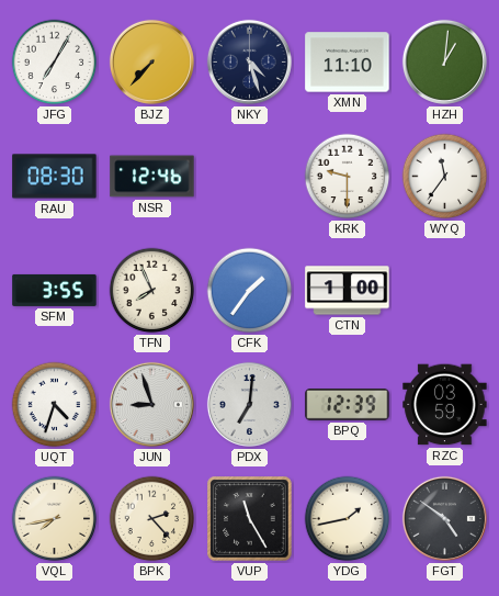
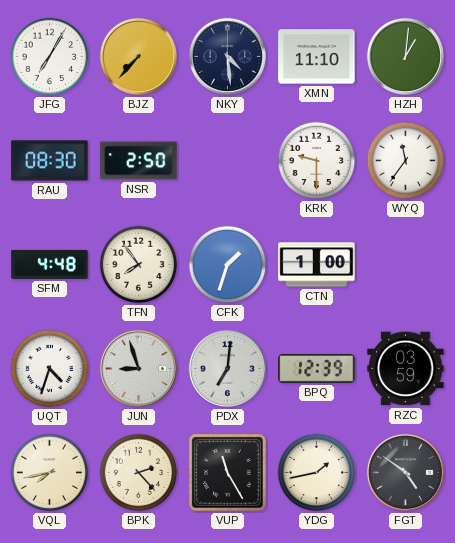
NKY: 4:27 -> 4:29 (227, 56)
NSR: 12:46 -> 2:50 (139, 161)
SFM: 3:55 -> 4:48 (50, 264)
TFN: 7:56 -> 7:54 (139, 265)
CFK: 1:36 -> 1:33 (228, 265)
